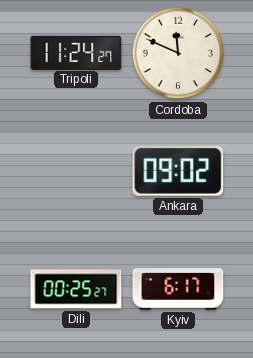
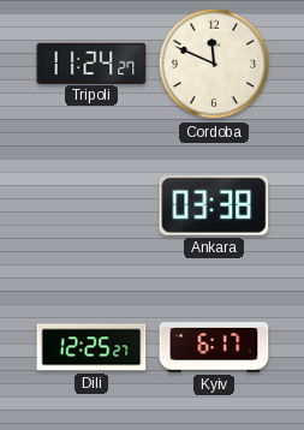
Ankara: 09:02 -> 03:38 (214, 205)
Dili: 00:25 -> 12:25 (91, 347)
